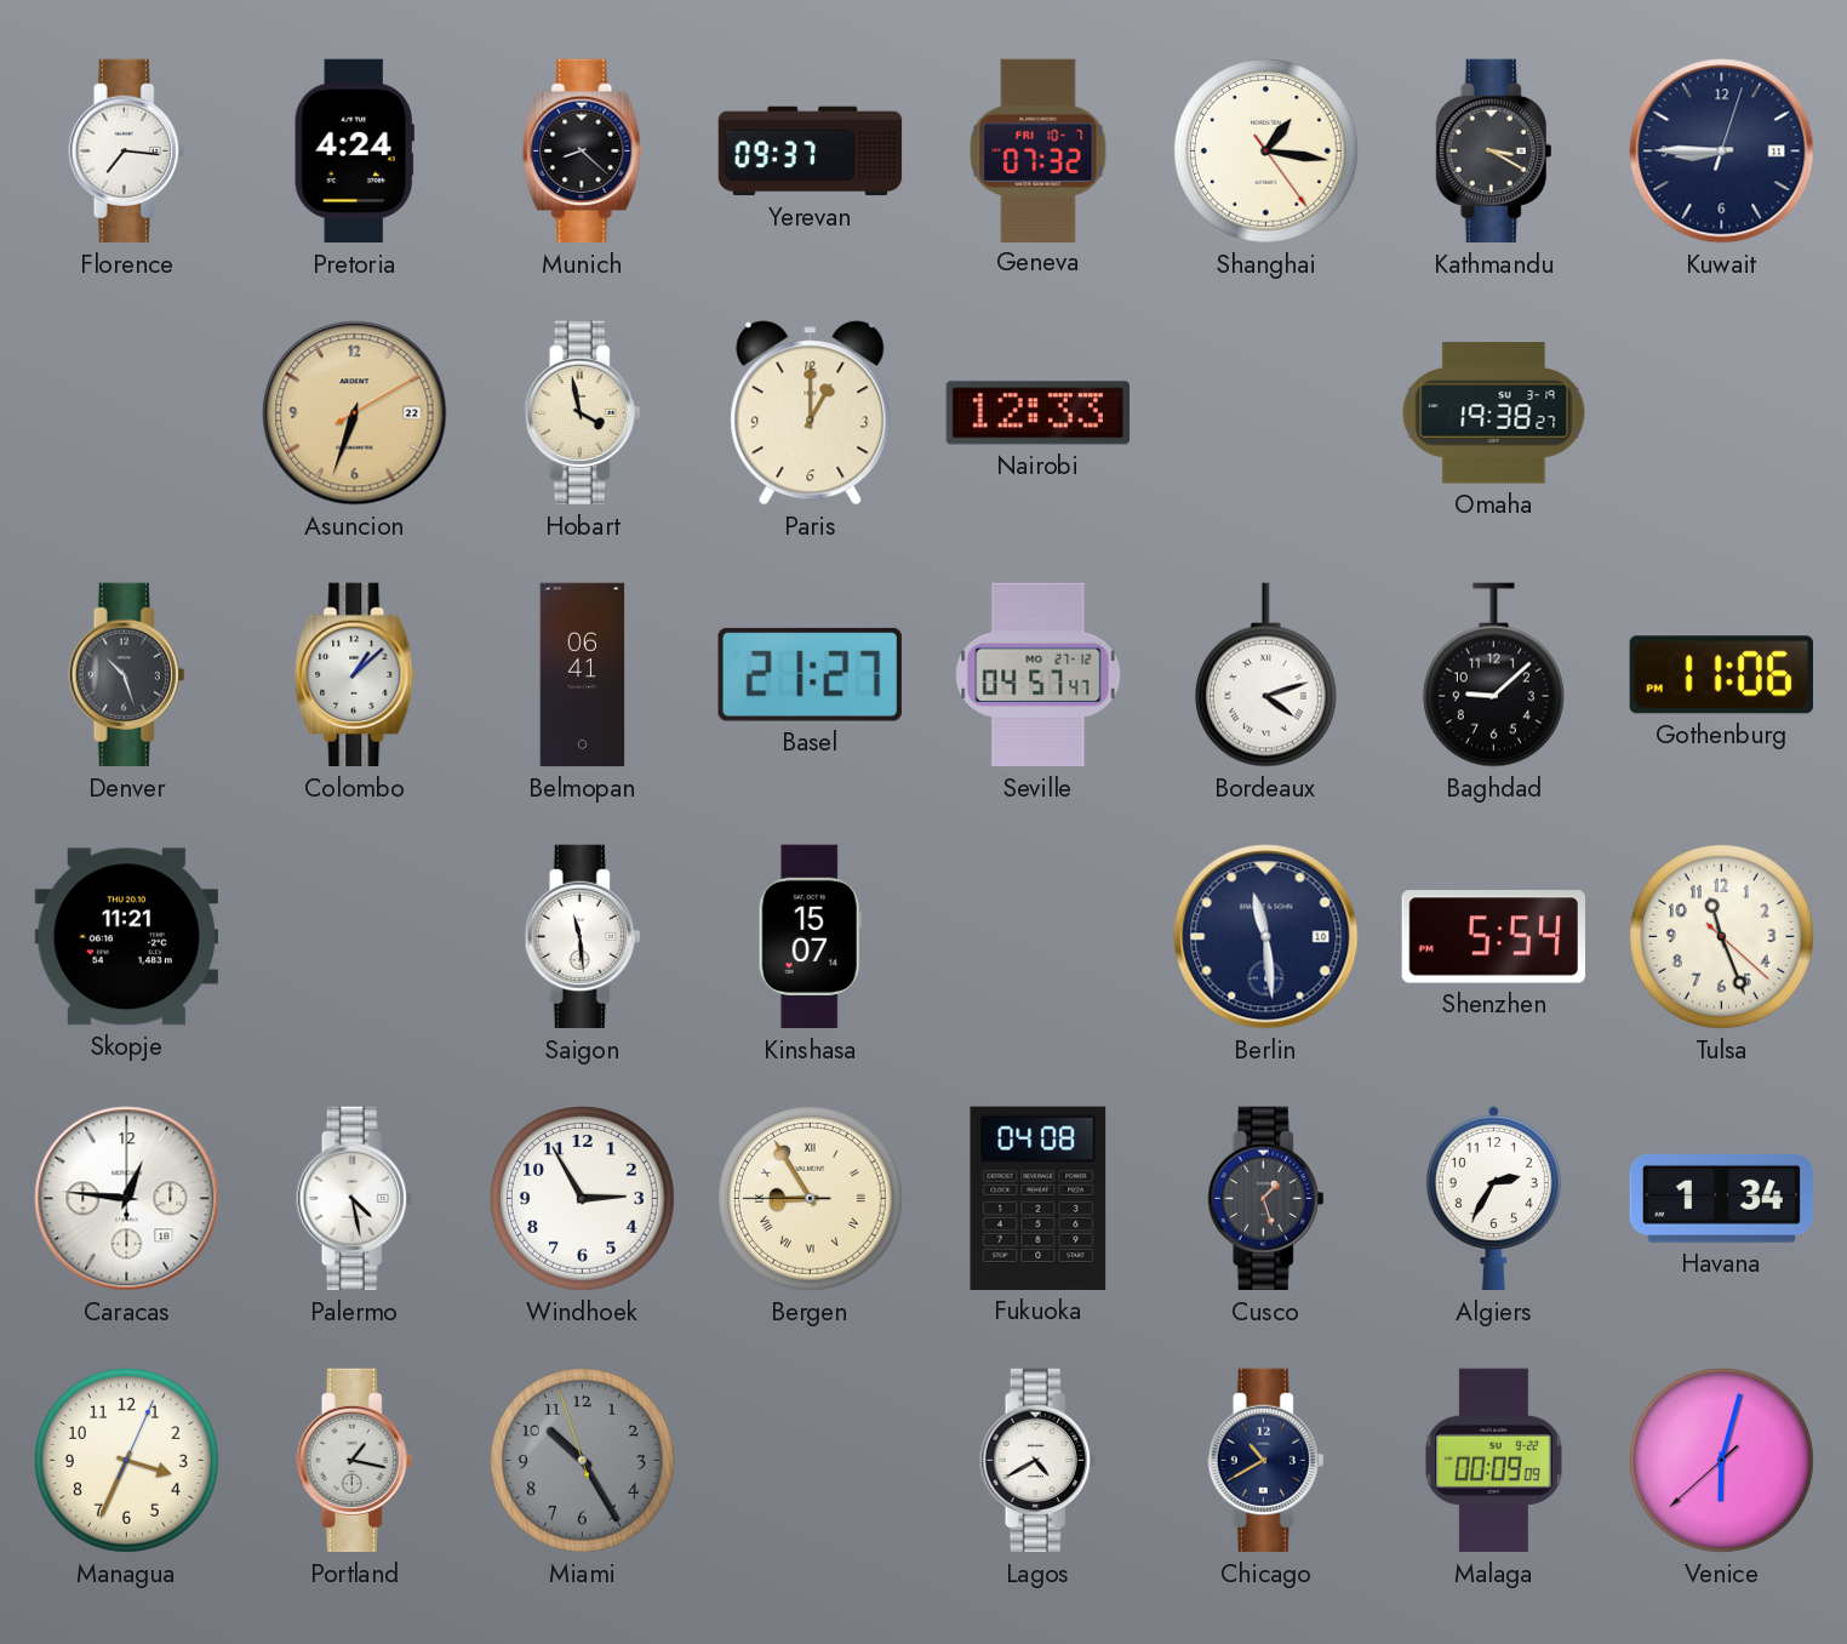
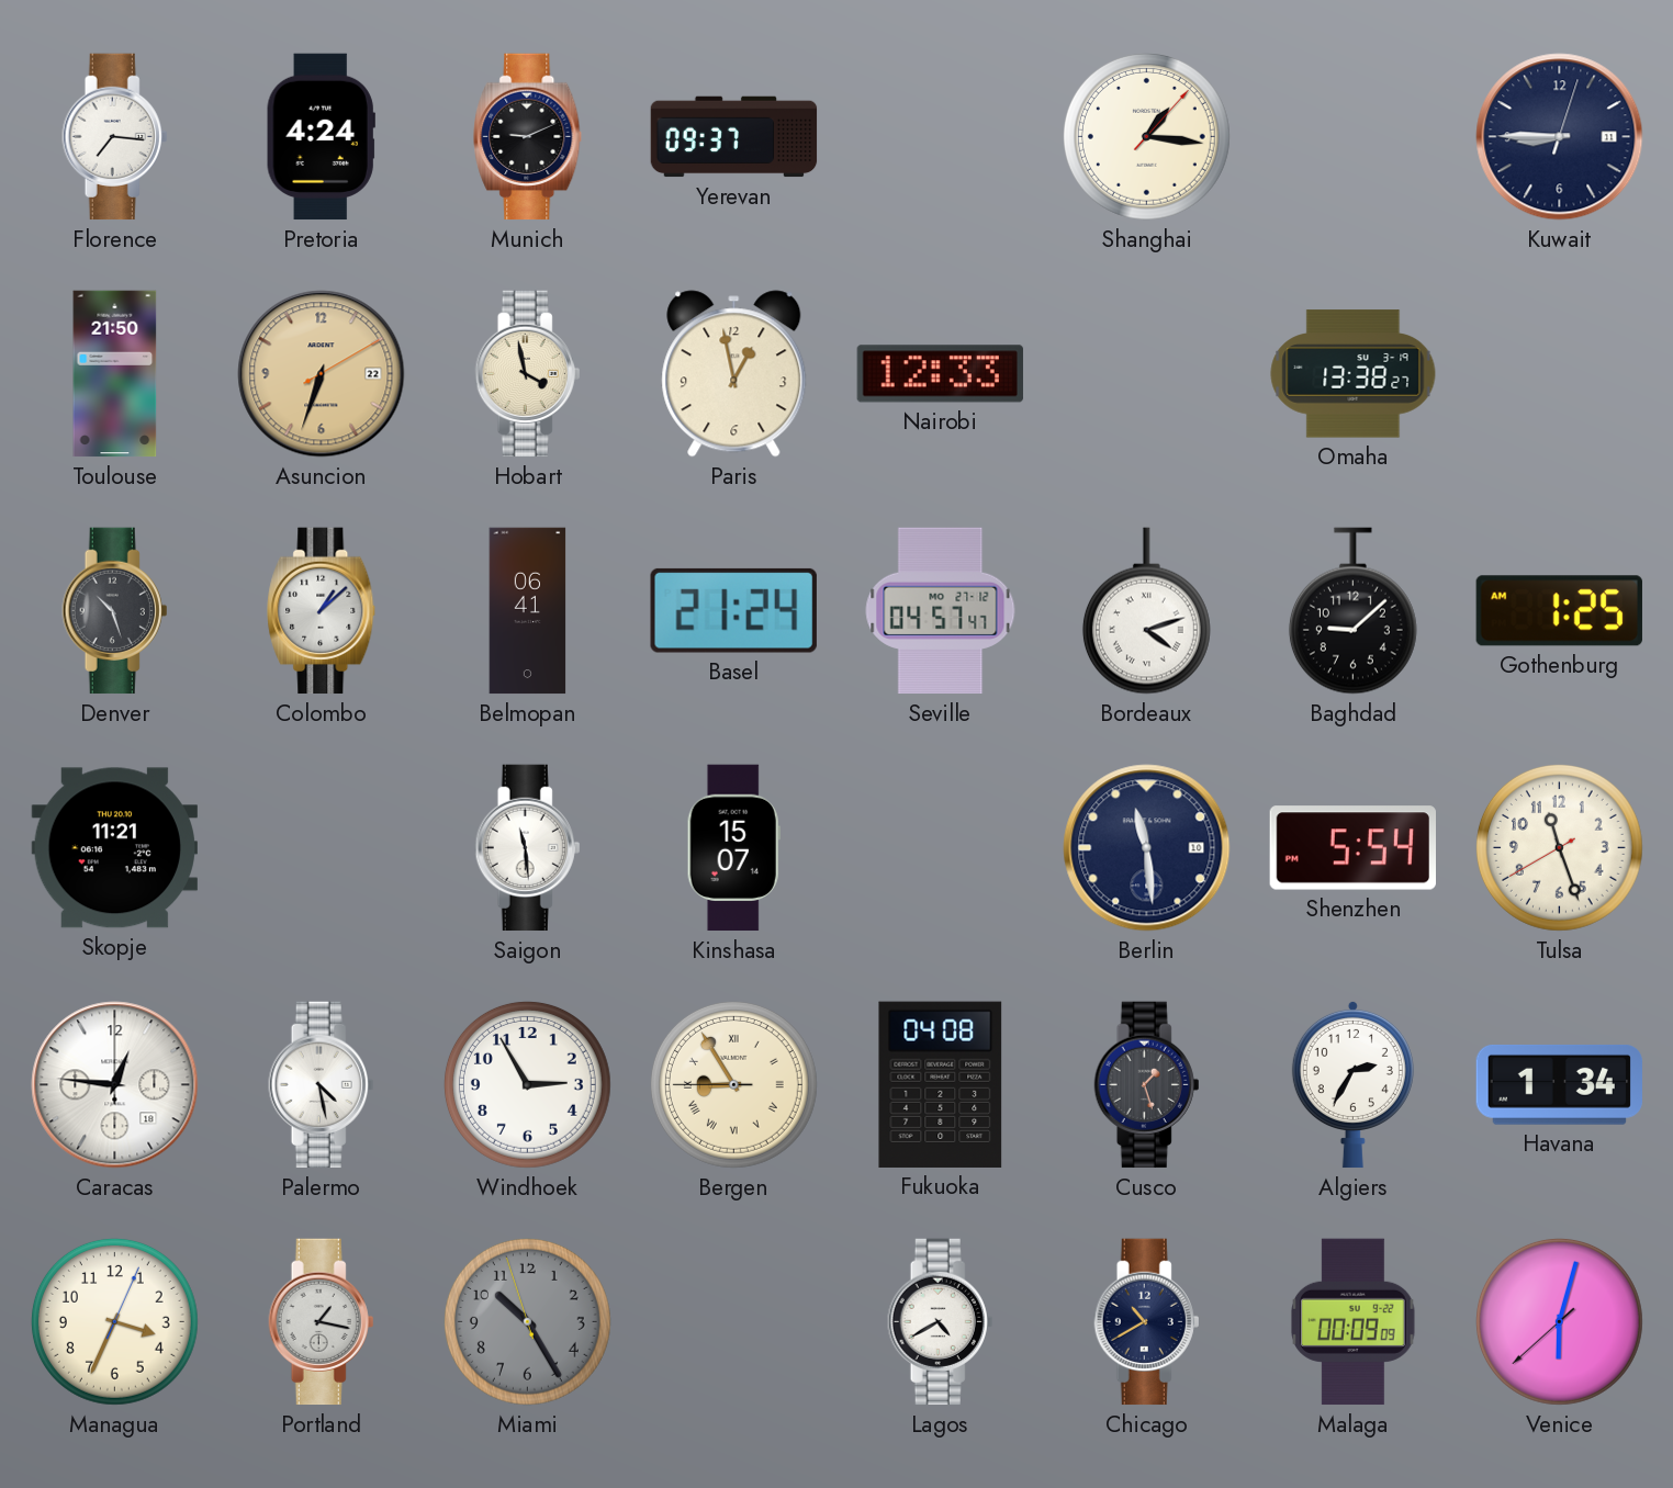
Munich: 8:22 -> 9:11 (528, 137)
Geneva: 07:32 -> none (1039, 150)
Shanghai: 1:16:24 -> 1:16:07 (1146, 136)
Kathmandu: 3:20 -> none (1494, 152)
Toulouse: none -> 21:50 (115, 374)
Paris: 1:00 -> 12:58 (734, 374)
Omaha: 19:38 -> 13:38 (1354, 374)
Basel: 21:27 -> 21:24 (733, 610)
Gothenburg: 11:06 -> 1:25 (1559, 611)
Tulsa: 11:26:22 -> 11:26:40 (1559, 847)
